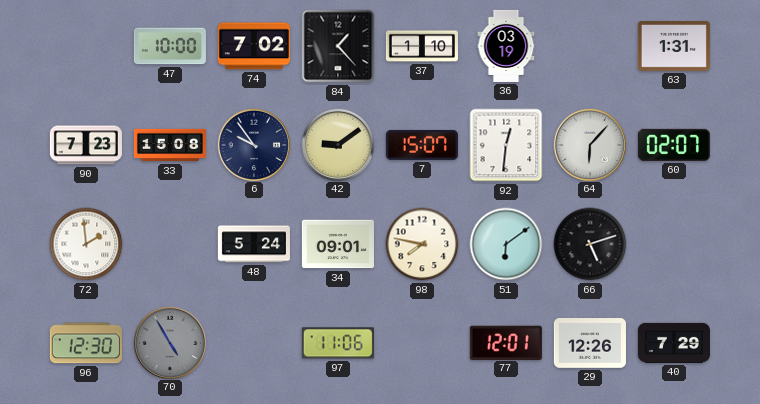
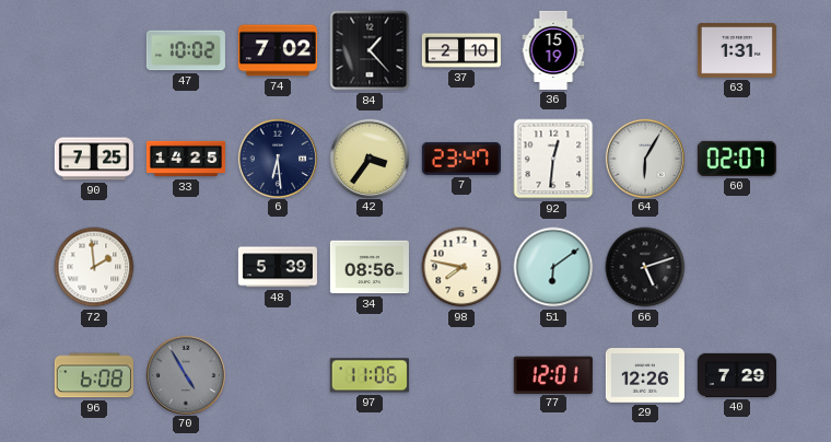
47: 10:00 -> 10:02 (186, 50)
37: 1:10 -> 2:10 (461, 50)
36: 03:19 -> 15:19 (553, 50)
90: 7:23 -> 7:25 (94, 159)
33: 15:08 -> 14:25 (186, 159)
6: 9:54 -> 6:29 (277, 158)
42: 9:09 -> 3:36 (368, 158)
7: 15:07 -> 23:47 (461, 159)
64: 6:07 -> 6:05 (644, 158)
48: 5:24 -> 5:39 (278, 267)
34: 09:01 -> 08:56 (370, 267)
96: 12:30 -> 6:08 (94, 375)
